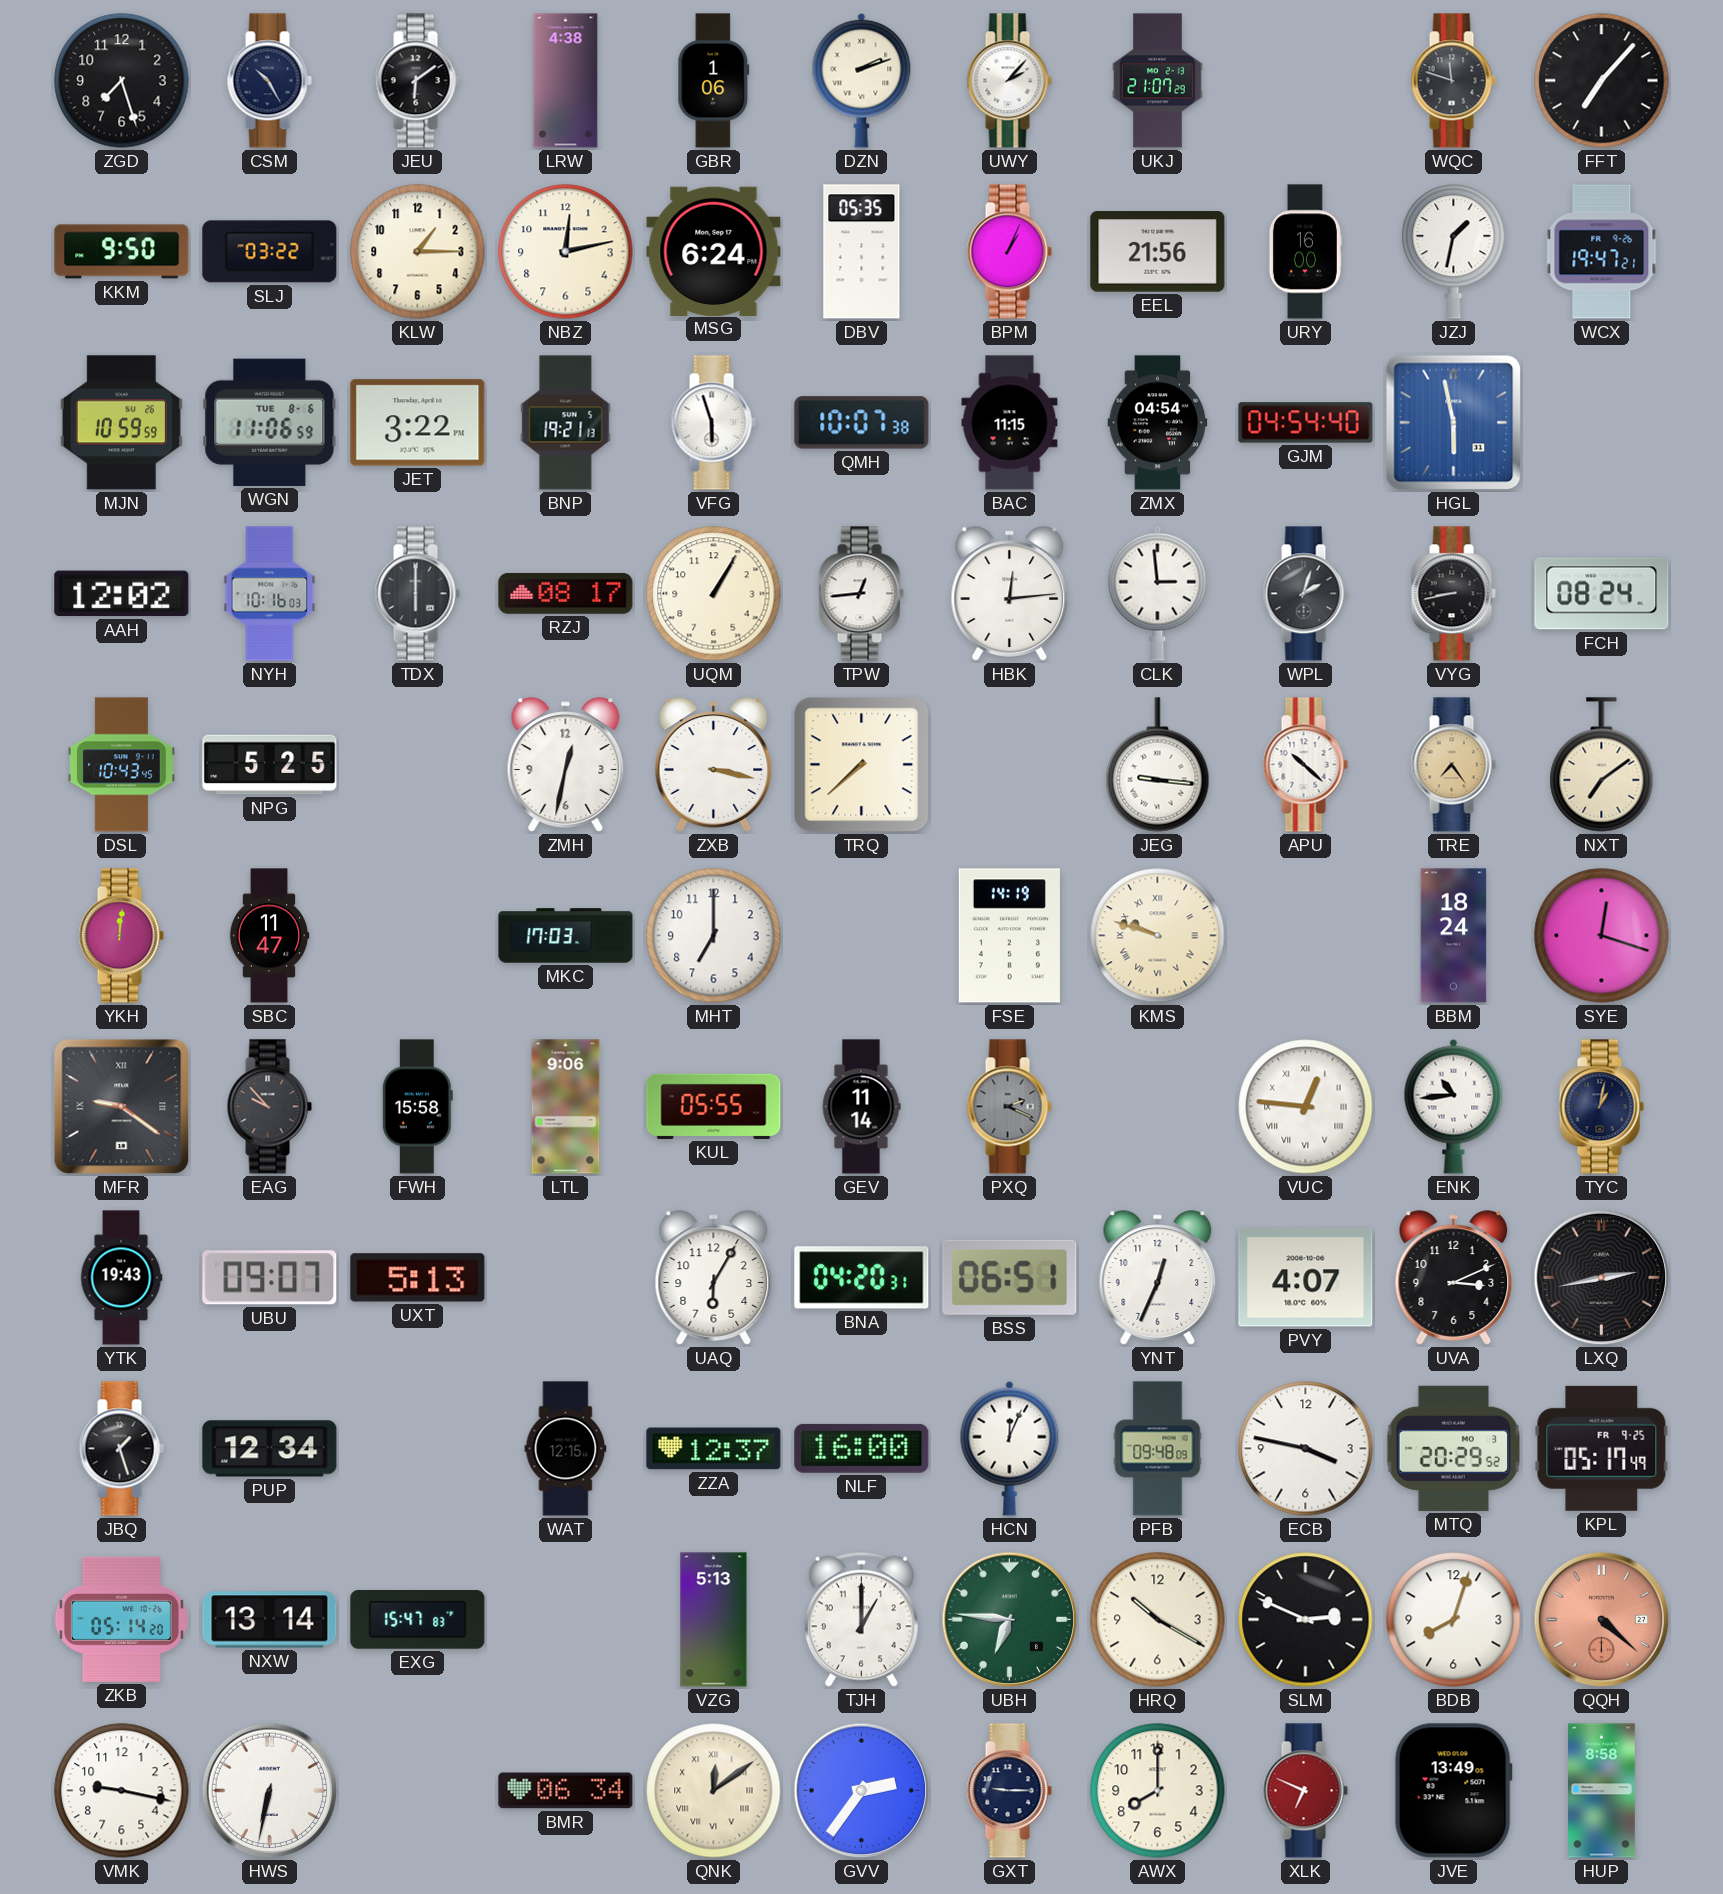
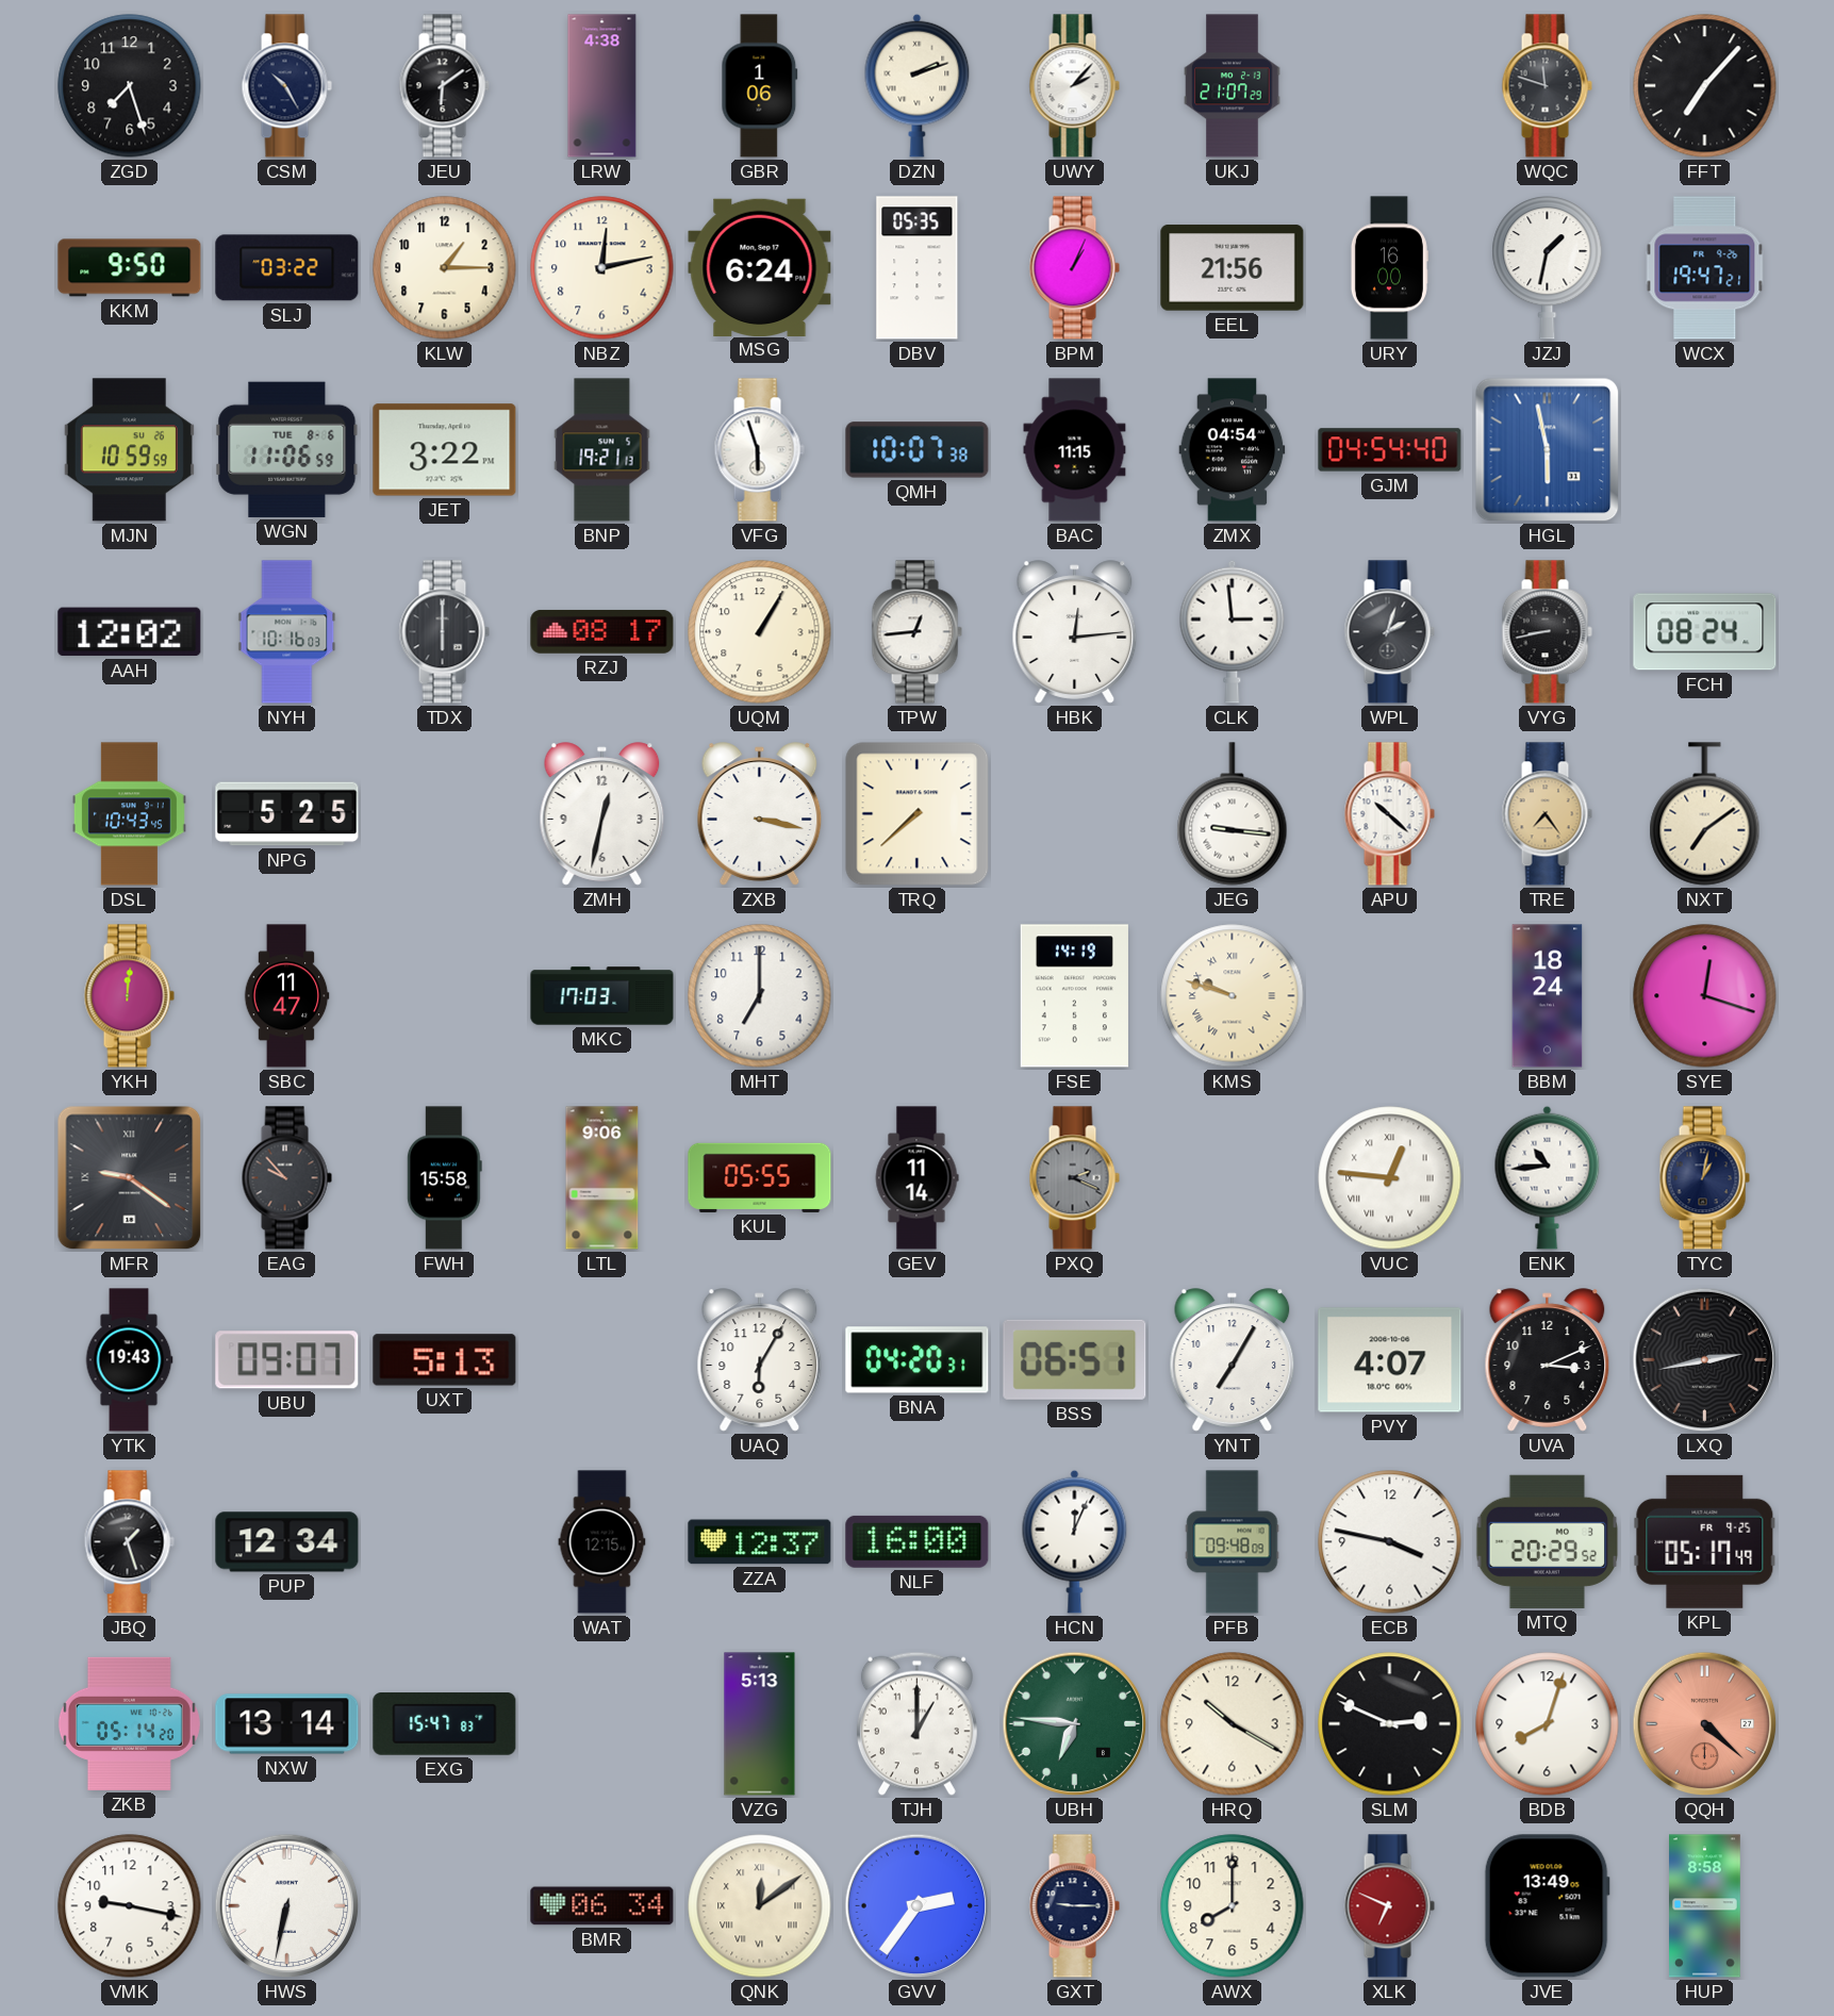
YNT: 12:34 -> 7:05 (1233, 1360)
